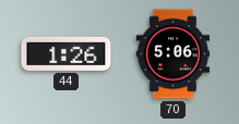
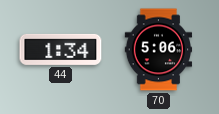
44: 1:26 -> 1:34 (61, 49)
